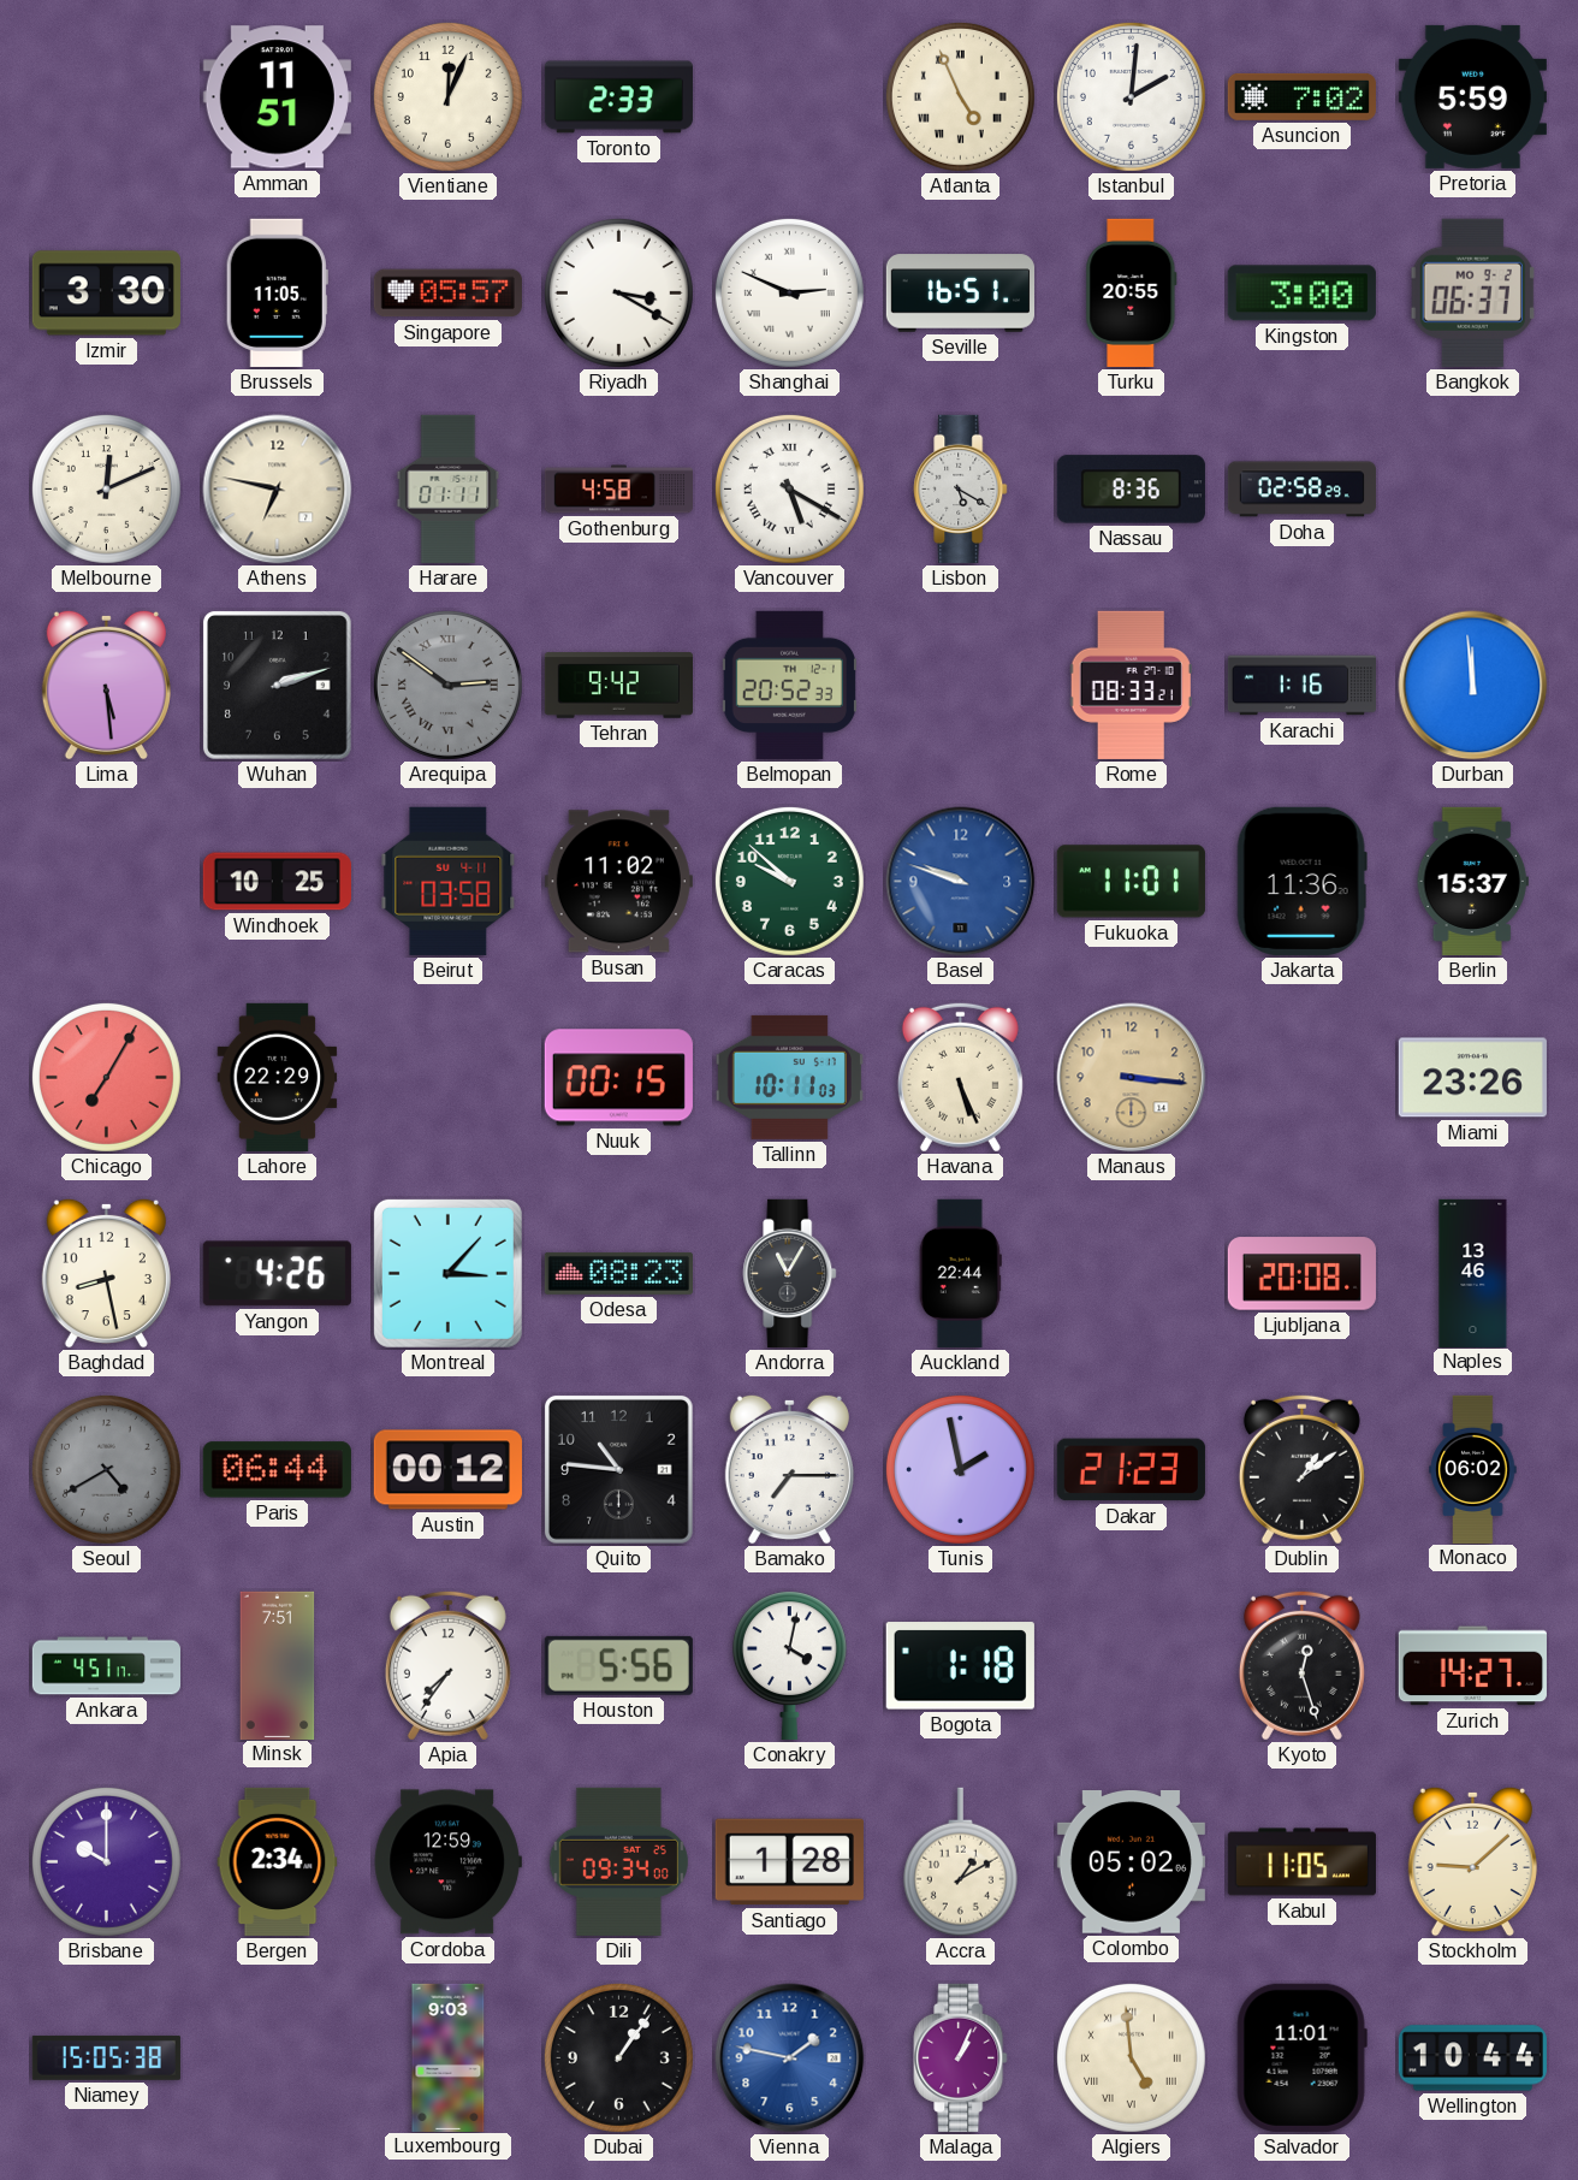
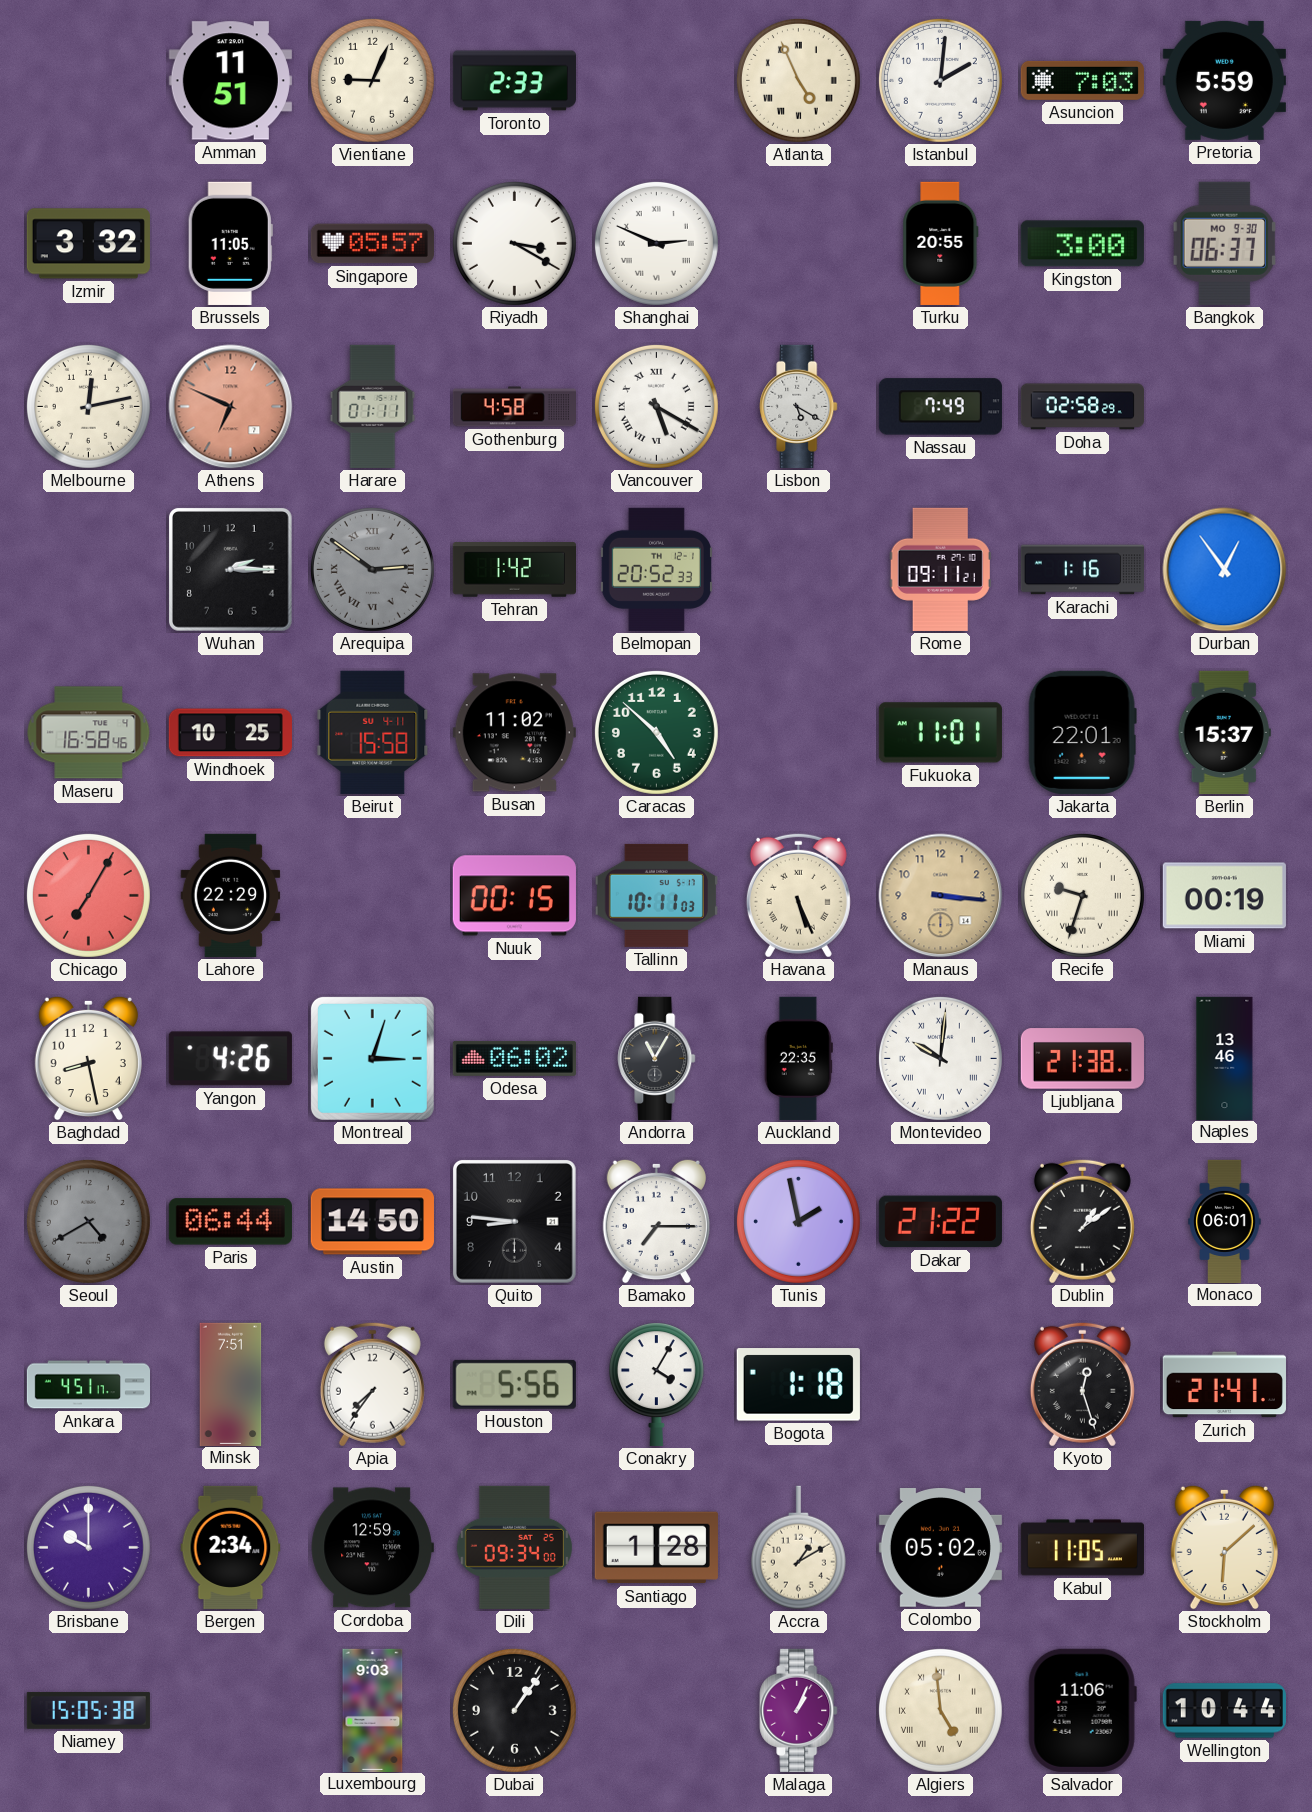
Vientiane: 12:04 -> 9:04 (372, 80)
Asuncion: 7:02 -> 7:03 (1082, 80)
Izmir: 3:30 -> 3:32 (88, 244)
Seville: 16:51 -> none (960, 294)
Bangkok date: MO 9-2 -> MO 9-30 (1224, 243)
Melbourne: 12:11 -> 12:13 (88, 406)
Athens: 6:47 -> 6:49 (231, 407)
Athens dial: cream -> salmon (231, 407)
Nassau: 8:36 -> 7:49 (940, 407)
Lima: 5:29 -> none (106, 685)
Wuhan: 2:12 -> 2:15 (230, 569)
Tehran: 9:42 -> 1:42 (514, 570)
Rome: 08:33 -> 09:11 (940, 569)
Durban: 11:59 -> 12:54 (1225, 570)
Maseru: none -> 16:58 (89, 733)
Beirut: 03:58 -> 15:58 (373, 732)
Caracas: 9:52 -> 4:52 (656, 732)
Basel: 9:48 -> none (961, 882)
Jakarta: 11:36 -> 22:01 (1082, 732)
Recife: none -> 9:33 (1082, 895)
Miami: 23:26 -> 00:19 (1224, 896)
Montreal: 3:07 -> 3:03 (372, 1058)
Odesa: 08:23 -> 06:02 (514, 1058)
Auckland: 22:44 -> 22:35 (798, 1058)
Montevideo: none -> 10:01 (940, 1058)
Ljubljana: 20:08 -> 21:38 (1082, 1059)
Austin: 00:12 -> 14:50 (372, 1222)
Quito: 10:46 -> 8:46 (514, 1221)
Dakar: 21:23 -> 21:22 (940, 1222)
Monaco: 06:02 -> 06:01 (1225, 1221)
Conakry: 4:02 -> 4:05 (656, 1384)
Zurich: 14:27 -> 21:41 (1224, 1385)
Stockholm: 9:08 -> 6:08 (1224, 1547)
Vienna: 1:47 -> none (790, 2058)
Salvador: 11:01 -> 11:06 (1082, 1710)
